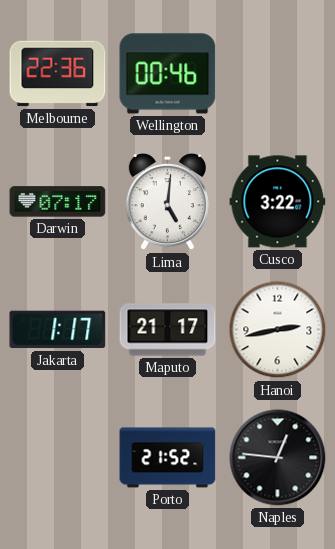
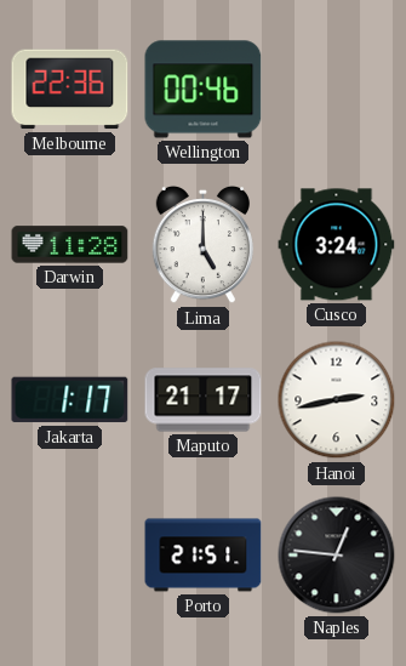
Darwin: 07:17 -> 11:28 (70, 245)
Lima: 5:01 -> 5:00 (202, 245)
Cusco: 3:22 -> 3:24 (337, 245)
Porto: 21:52 -> 21:51 (204, 556)
